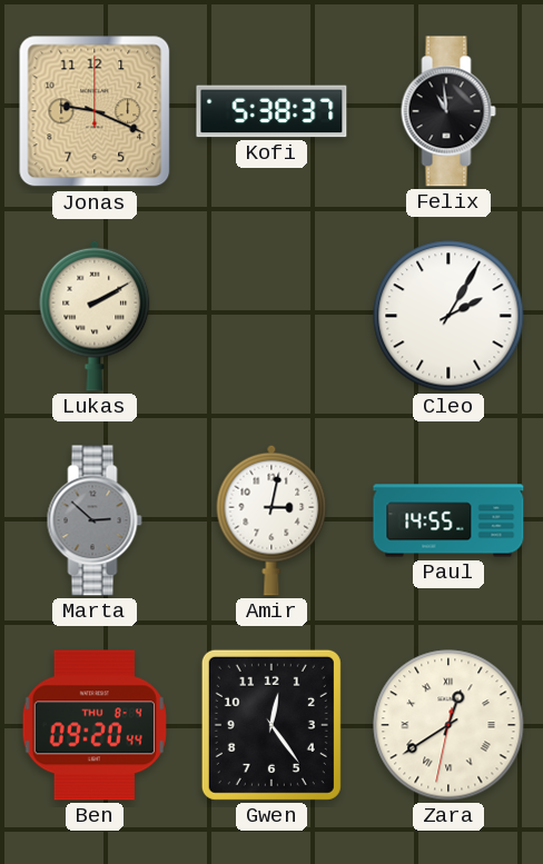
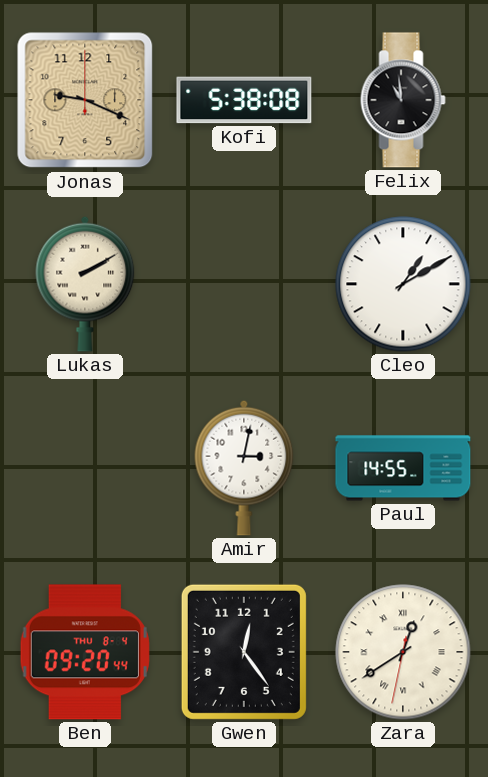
Kofi: 5:38:37 -> 5:38:08 (244, 100)
Cleo: 2:05 -> 1:10 (403, 284)
Marta: 2:52 -> none (95, 520)
